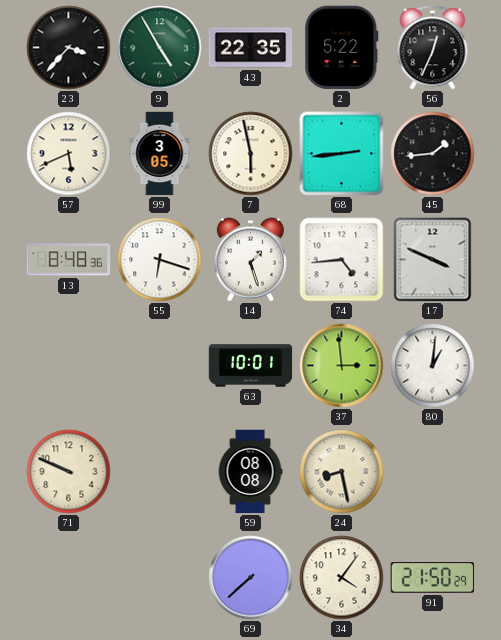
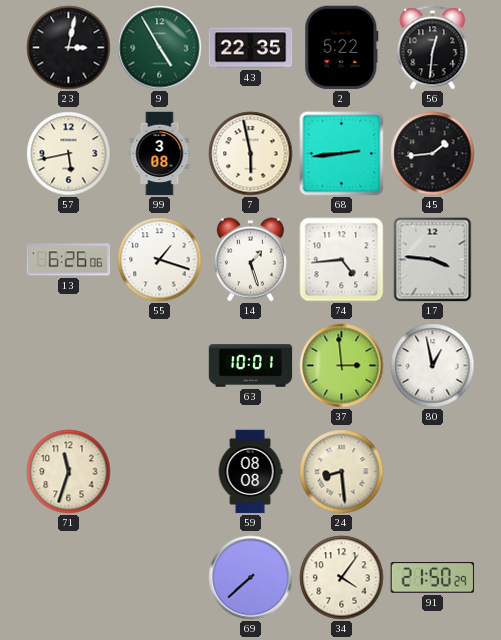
23: 3:37 -> 3:02 (69, 48)
56: 12:34 -> 12:31 (433, 48)
57: 5:41 -> 5:43 (69, 154)
99: 3:05 -> 3:08 (160, 154)
13: 8:48 -> 6:26 (69, 260)
55: 6:18 -> 1:18 (160, 260)
17: 3:49 -> 3:46 (433, 260)
80: 1:01 -> 12:58 (433, 366)
71: 9:49 -> 11:33 (69, 472)
24: 8:28 -> 8:29 (342, 472)
